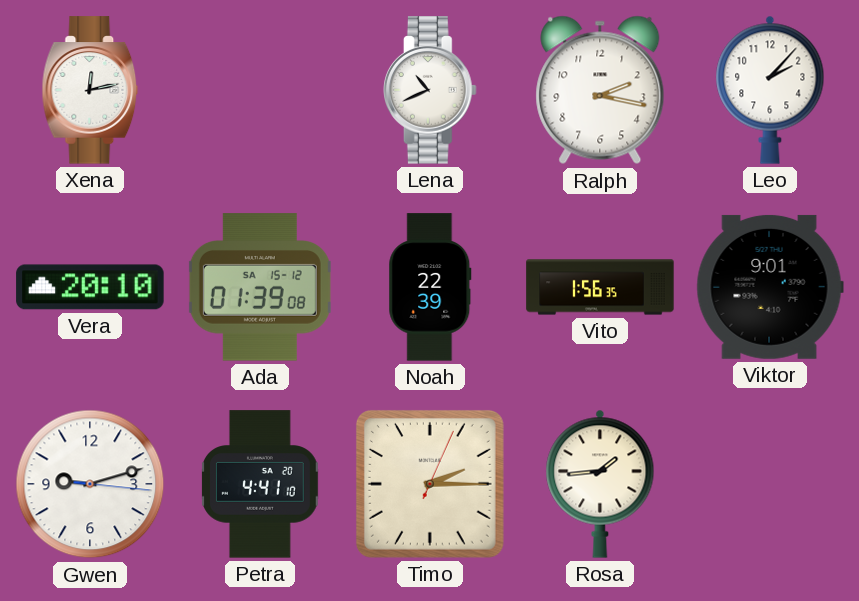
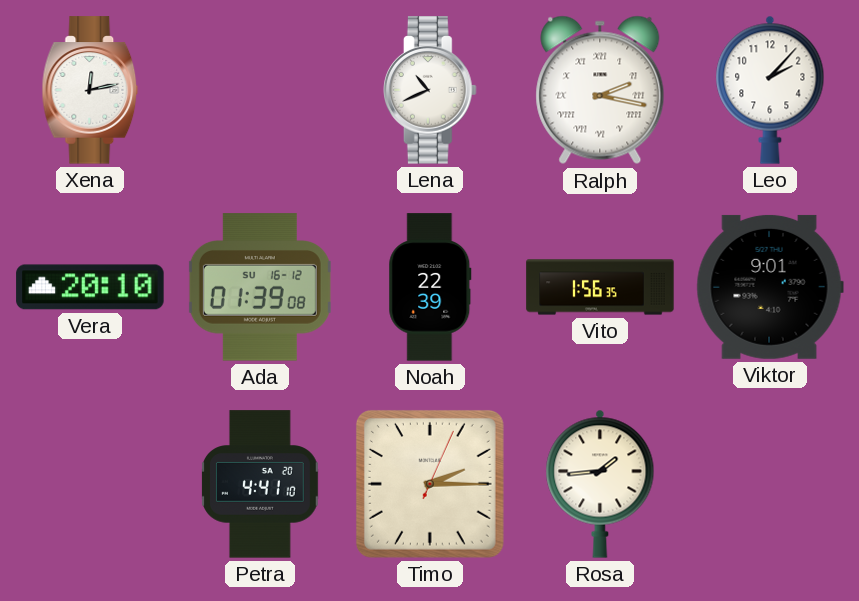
Ralph numerals: Arabic -> Roman (600, 90)
Ada date: SA 15-12 -> SU 16-12 (260, 287)
Gwen: 9:12 -> none (90, 484)
